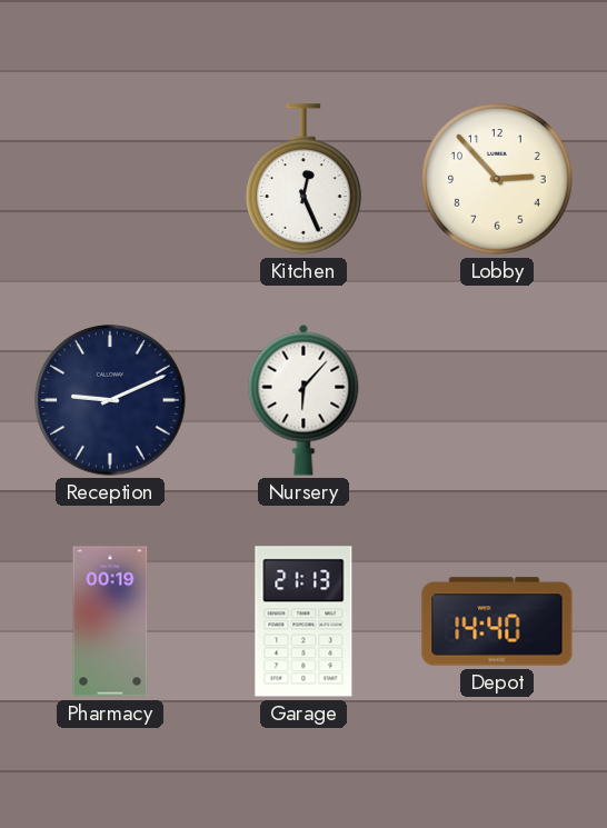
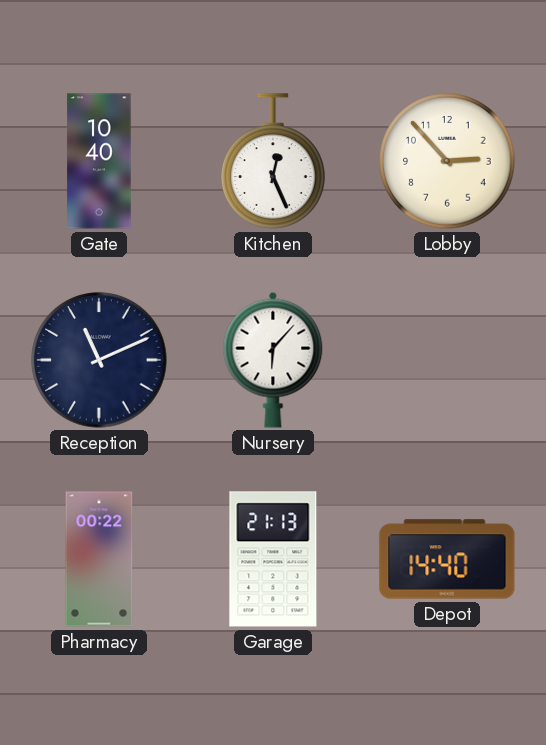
Gate: none -> 10:40 (99, 161)
Reception: 9:11 -> 11:11 (99, 360)
Pharmacy: 00:19 -> 00:22 (99, 559)
